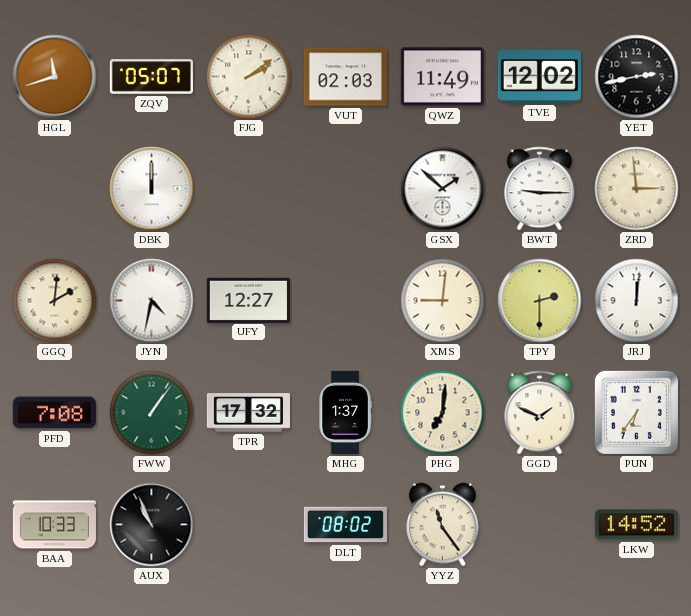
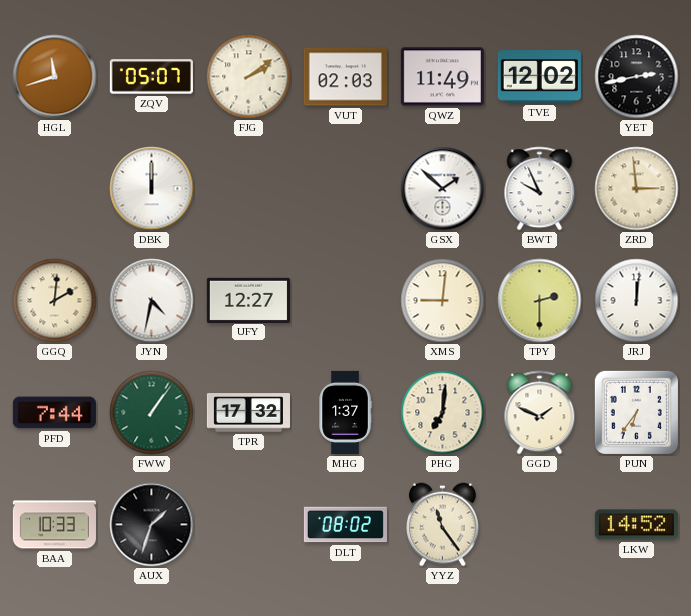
BWT: 9:15 -> 9:56 (540, 189)
PFD: 7:08 -> 7:44 (54, 413)
AUX: 10:56 -> 1:33 (152, 525)
